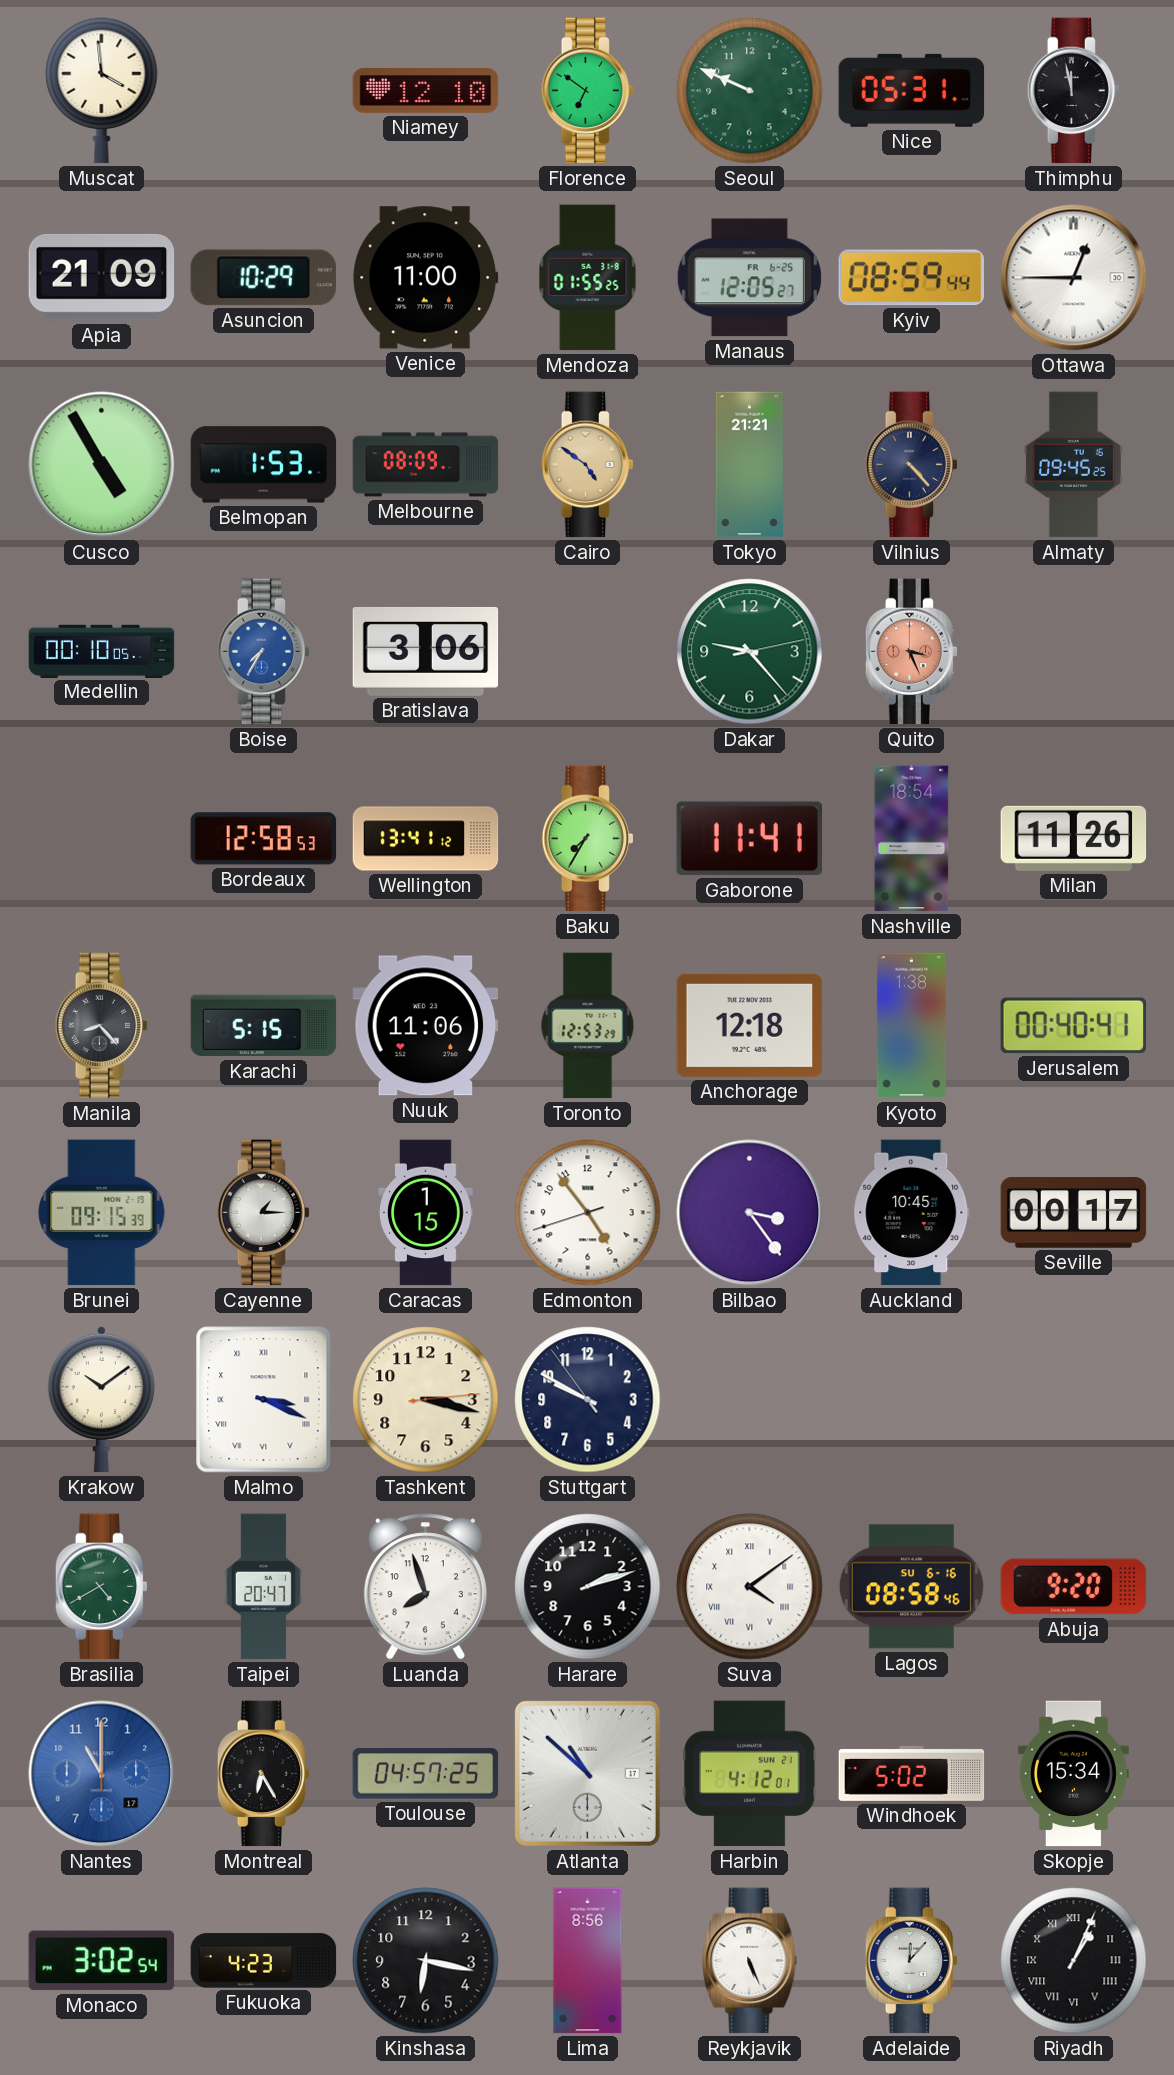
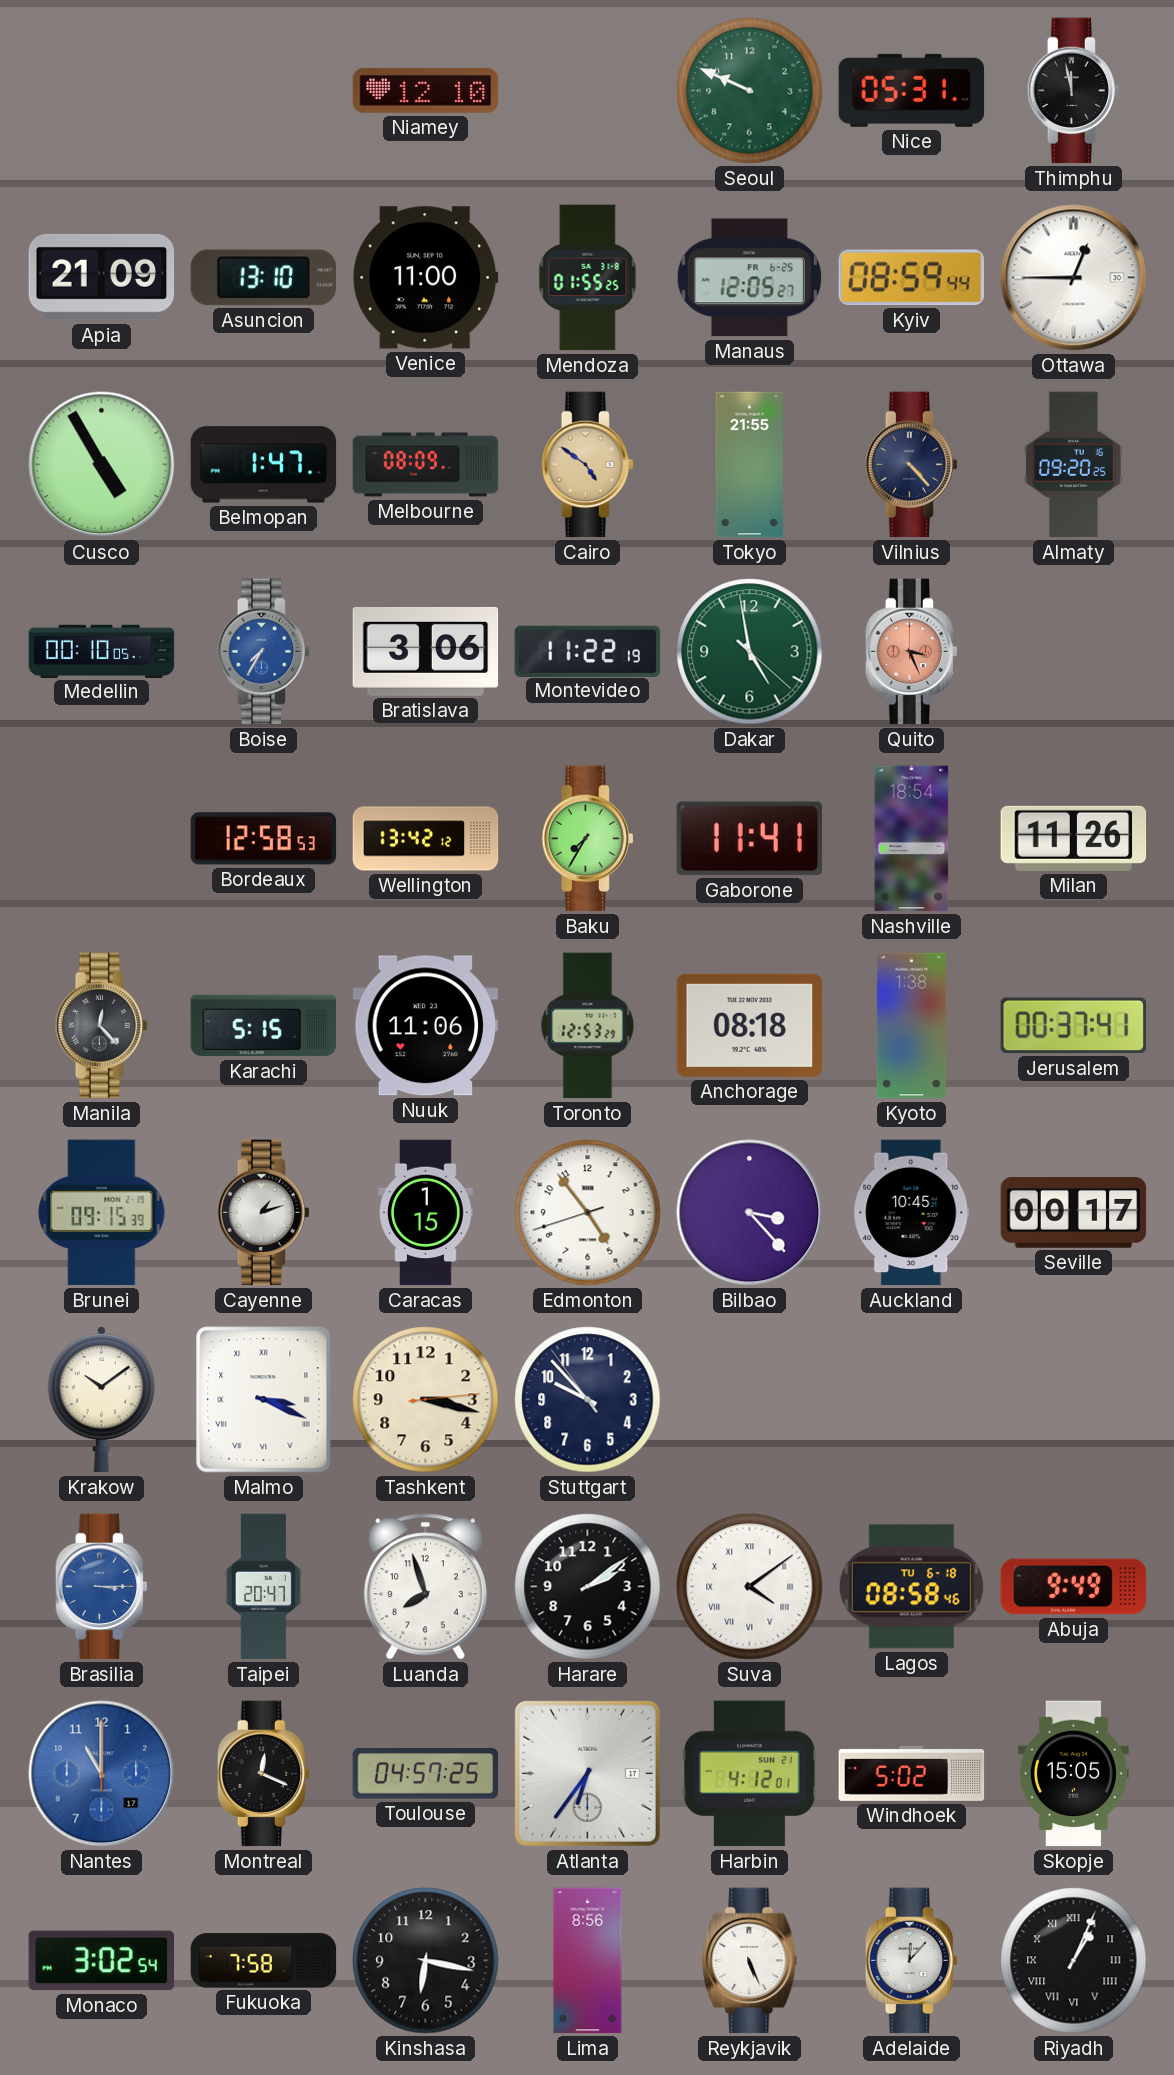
Muscat: 3:59 -> none (102, 91)
Florence: 6:51 -> none (588, 91)
Asuncion: 10:29 -> 13:10 (264, 278)
Belmopan: 1:53 -> 1:47 (264, 465)
Tokyo: 21:21 -> 21:55 (749, 465)
Almaty: 09:45 -> 09:20 (1073, 465)
Montevideo: none -> 11:22 (588, 651)
Dakar: 9:23 -> 4:58 (750, 652)
Wellington: 13:41 -> 13:42 (426, 839)
Manila: 8:23 -> 12:23 (102, 1026)
Anchorage: 12:18 -> 08:18 (750, 1025)
Jerusalem: 00:40 -> 00:37 (1074, 1026)
Cayenne: 1:15 -> 1:12 (264, 1213)
Bilbao: 3:24 -> 3:23 (750, 1213)
Stuttgart: 9:49 -> 9:52 (588, 1400)
Brasilia: 4:40 -> 3:15 (102, 1587)
Brasilia dial: green -> blue (102, 1587)
Harare: 2:12 -> 2:09 (588, 1587)
Lagos date: SU 6-16 -> TU 6-18 (911, 1587)
Abuja: 9:20 -> 9:49 (1074, 1587)
Montreal: 6:25 -> 12:19 (264, 1774)
Atlanta: 10:52 -> 6:36 (587, 1773)
Skopje: 15:34 -> 15:05 (1073, 1774)
Fukuoka: 4:23 -> 7:58 (264, 1961)
